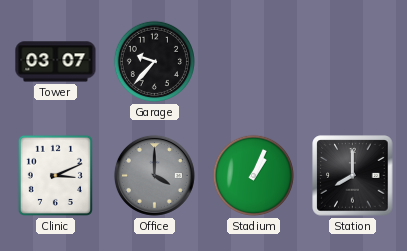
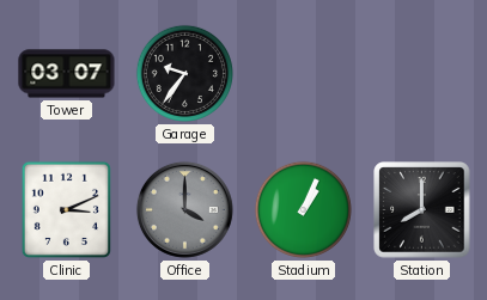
Garage: 9:37 -> 9:36 (184, 73)
